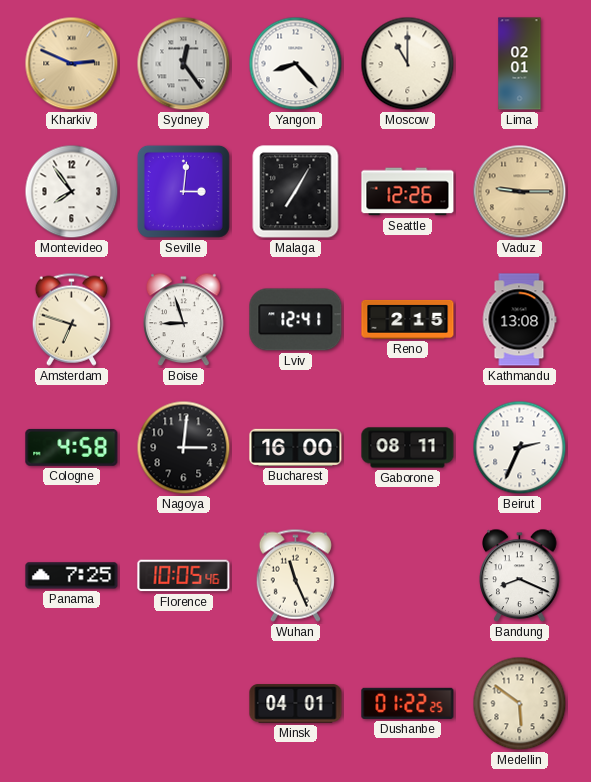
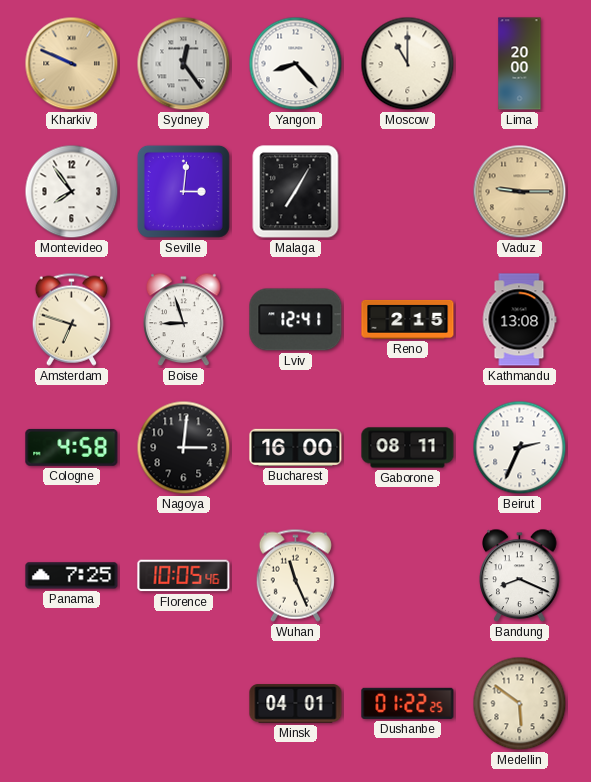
Kharkiv: 2:49 -> 9:49 (72, 64)
Lima: 02:01 -> 20:00 (520, 64)
Seattle: 12:26 -> none (408, 192)
